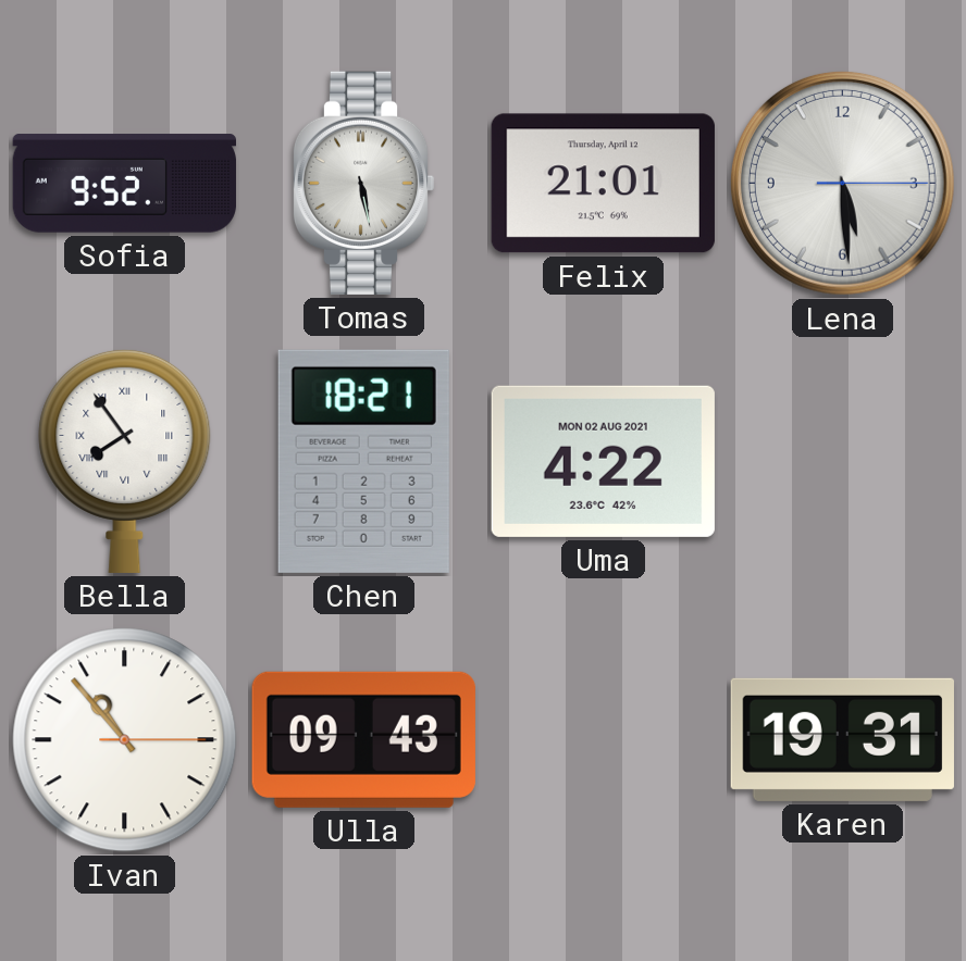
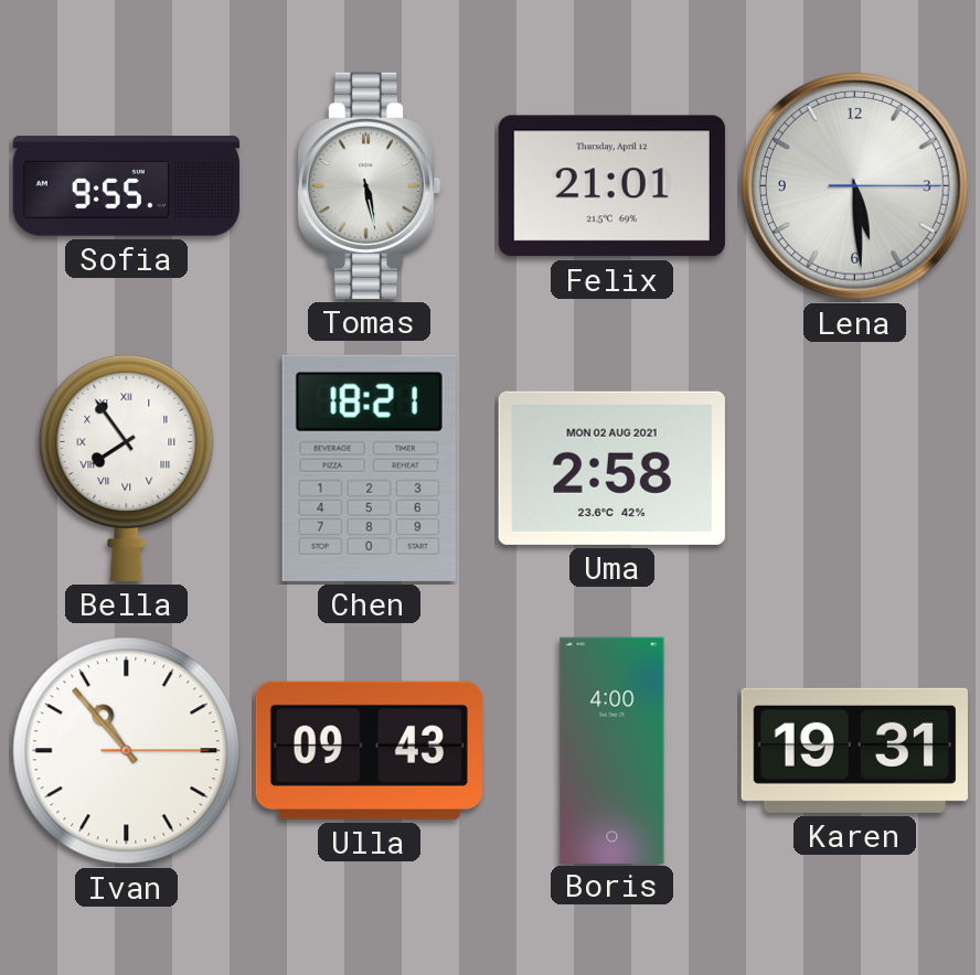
Sofia: 9:52 -> 9:55 (126, 186)
Uma: 4:22 -> 2:58 (611, 468)
Boris: none -> 4:00 (612, 750)
